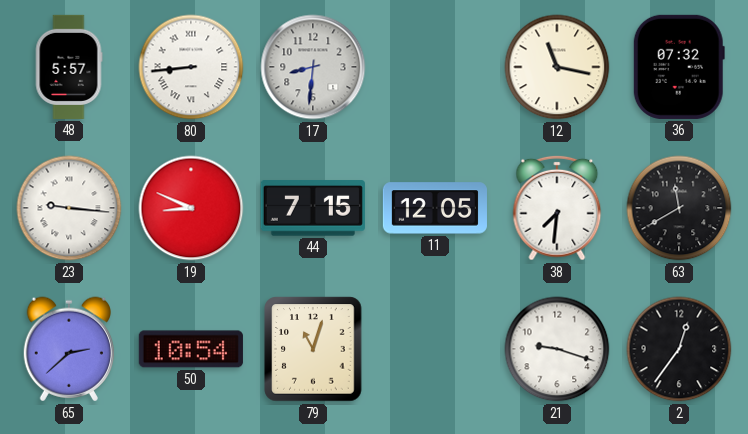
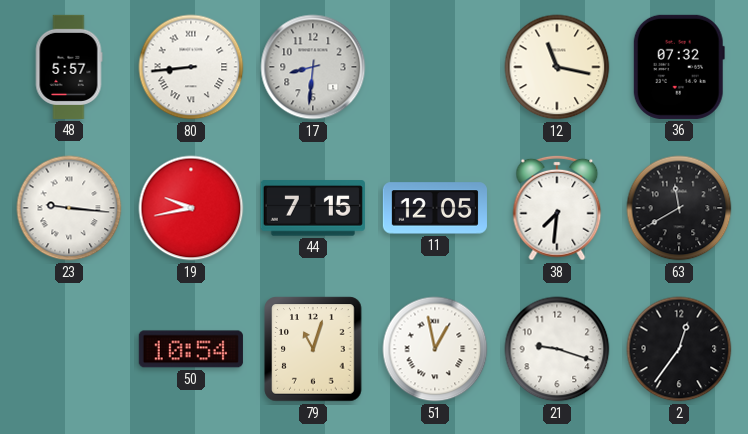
19: 8:49 -> 9:43 (191, 208)
65: 2:38 -> none (68, 349)
51: none -> 12:58 (435, 349)
